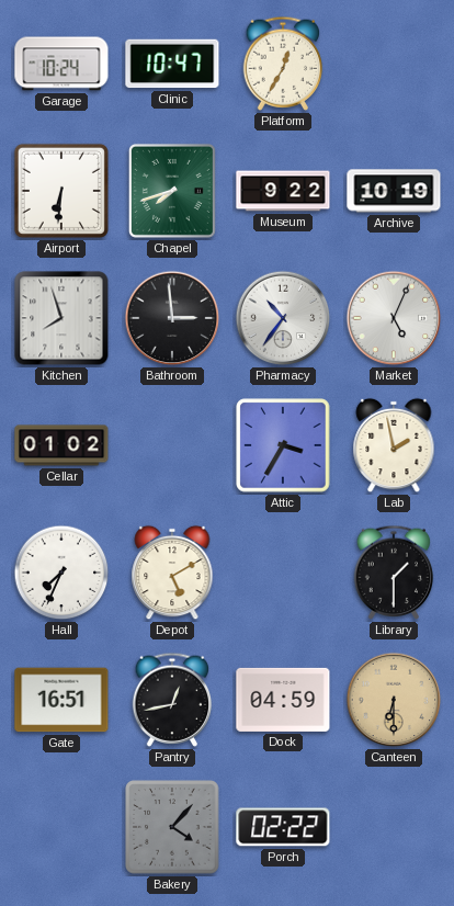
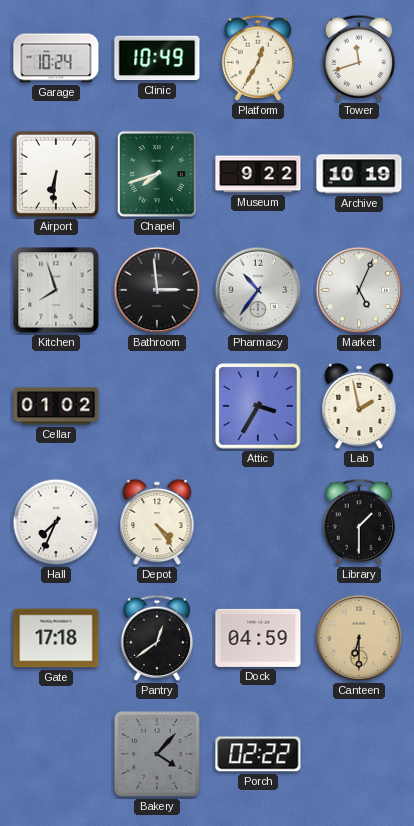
Clinic: 10:47 -> 10:49 (157, 58)
Tower: none -> 11:42 (359, 58)
Depot: 5:10 -> 4:24 (157, 522)
Gate: 16:51 -> 17:18 (56, 638)
Pantry: 12:43 -> 12:39 (157, 638)
